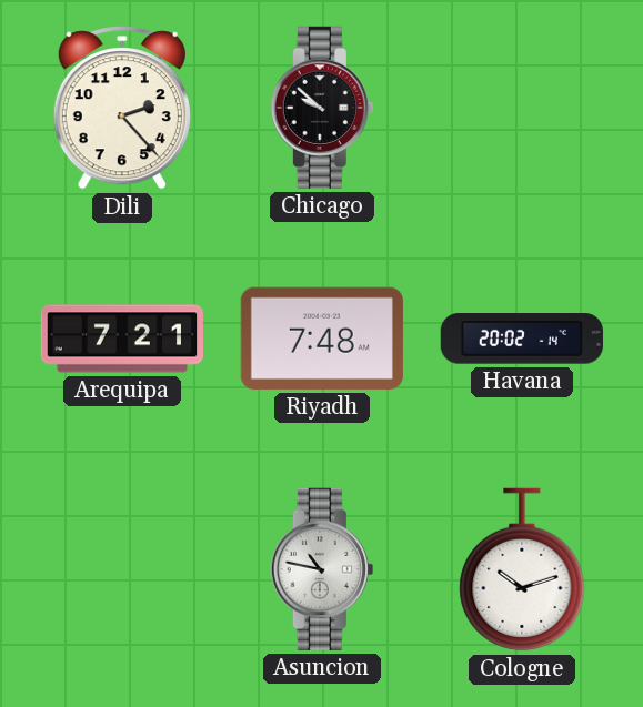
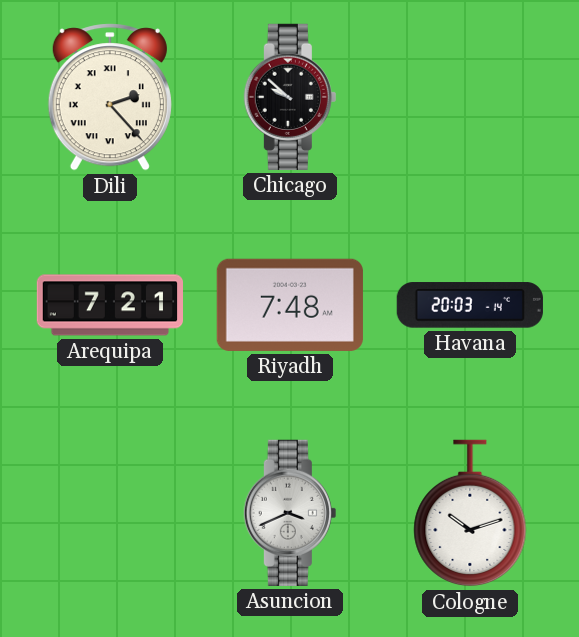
Dili numerals: Arabic -> Roman (110, 97)
Havana: 20:02 -> 20:03 (470, 305)
Asuncion: 10:47 -> 3:41 (290, 513)
